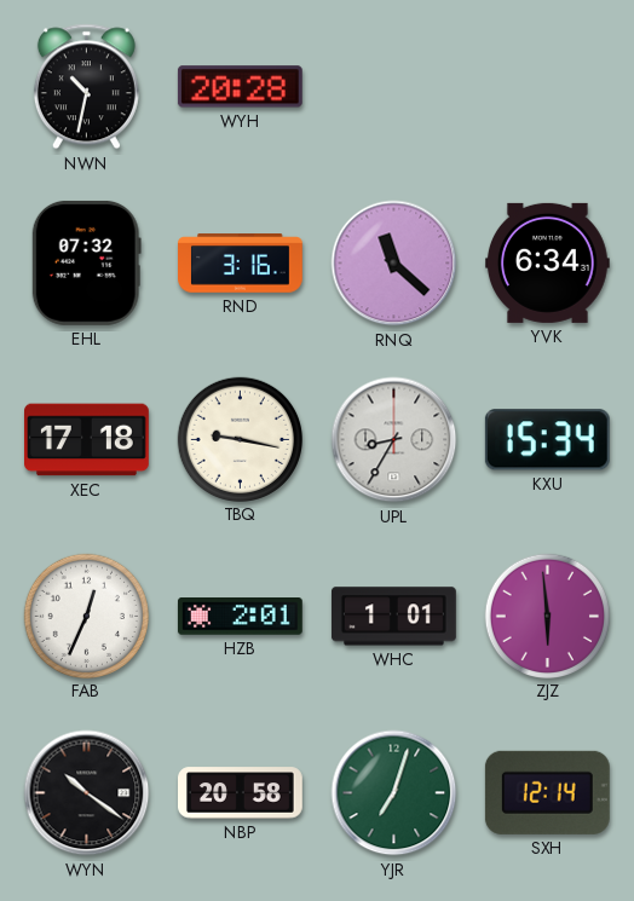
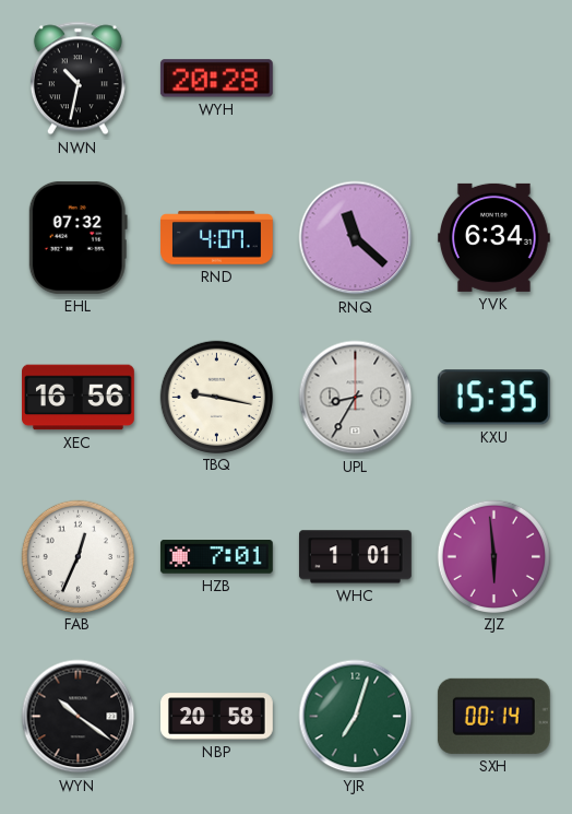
RND: 3:16 -> 4:07 (217, 238)
XEC: 17:18 -> 16:56 (79, 398)
KXU: 15:34 -> 15:35 (493, 398)
HZB: 2:01 -> 7:01 (216, 557)
SXH: 12:14 -> 00:14 (493, 716)
